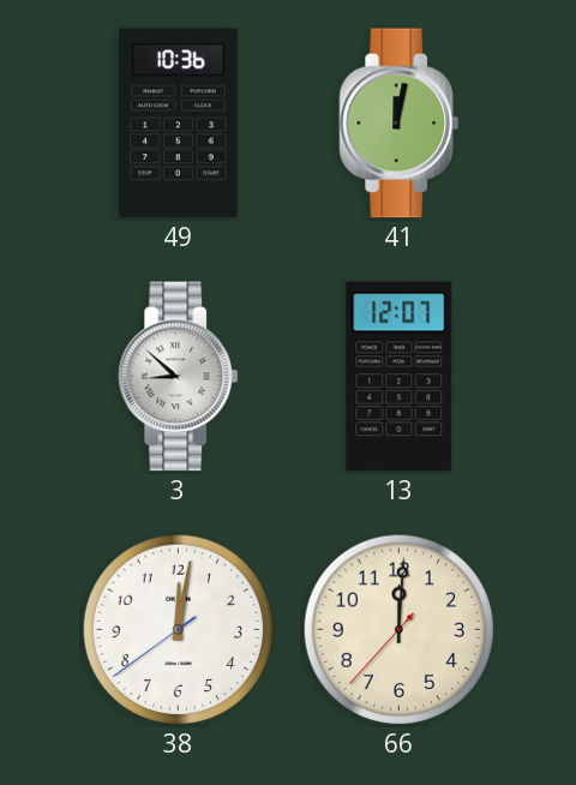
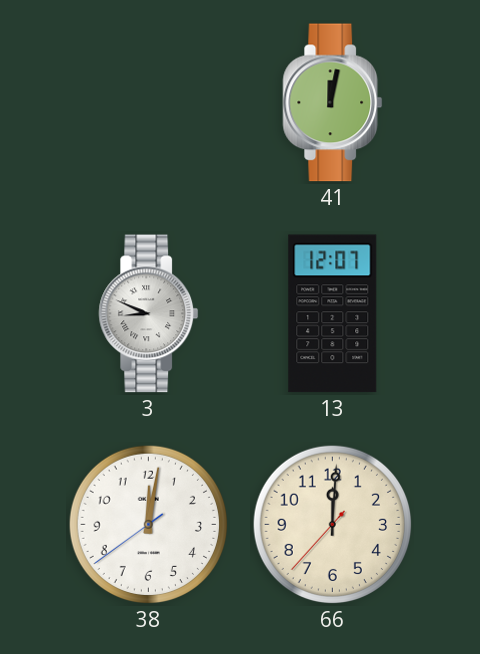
49: 10:36 -> none (179, 124)
3: 8:52 -> 8:49 (149, 314)
